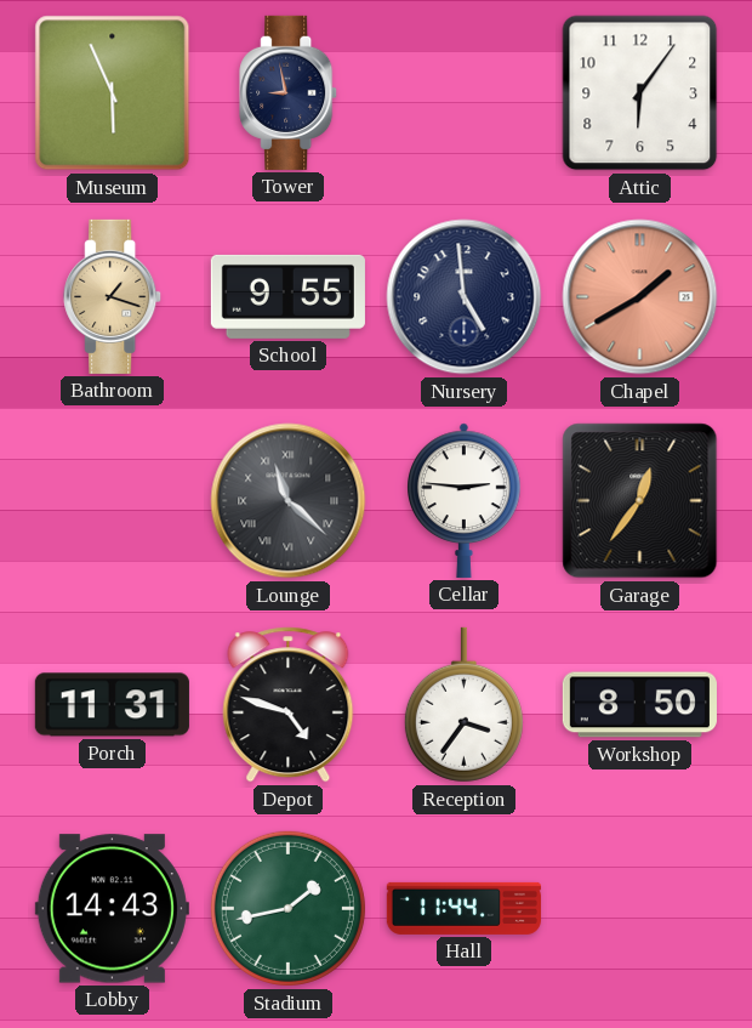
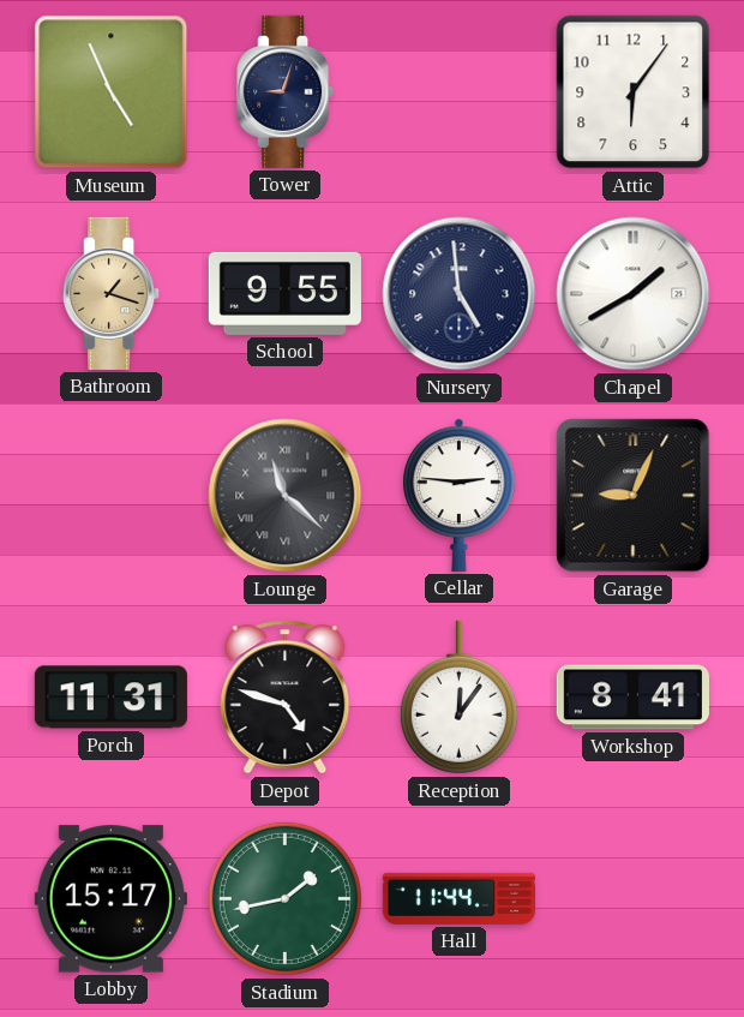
Museum: 5:56 -> 4:56 (112, 92)
Tower: 8:58 -> 9:03 (286, 91)
Chapel dial: salmon -> white (634, 294)
Garage: 12:36 -> 9:04 (634, 496)
Reception: 3:36 -> 12:06 (458, 698)
Workshop: 8:50 -> 8:41 (632, 698)
Lobby: 14:43 -> 15:17 (110, 899)
